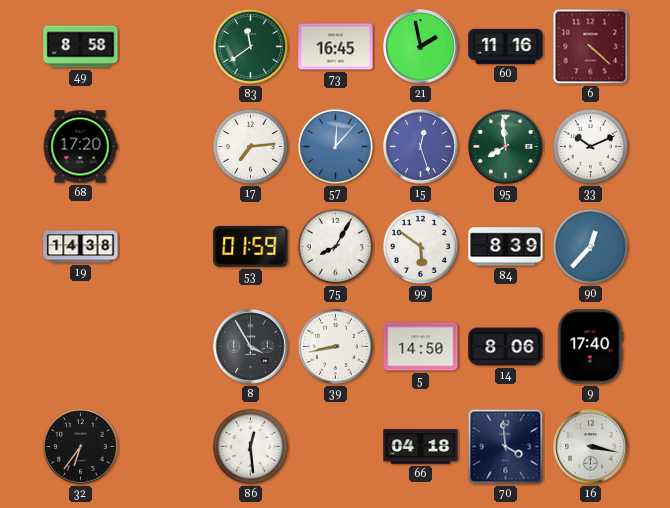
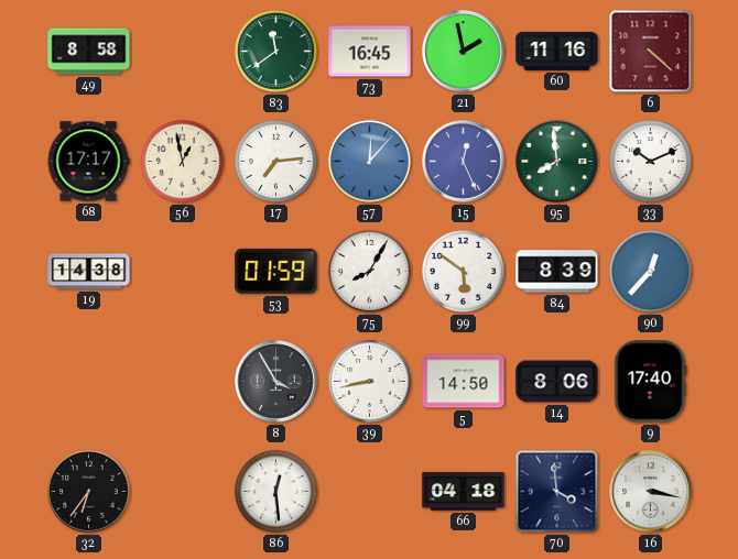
68: 17:20 -> 17:17 (88, 162)
56: none -> 12:58 (182, 161)
15: 12:27 -> 12:26 (464, 162)
